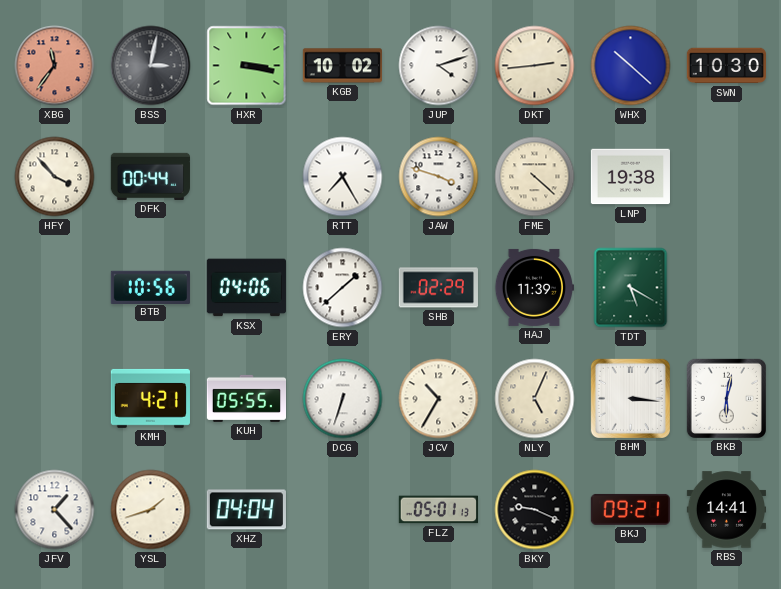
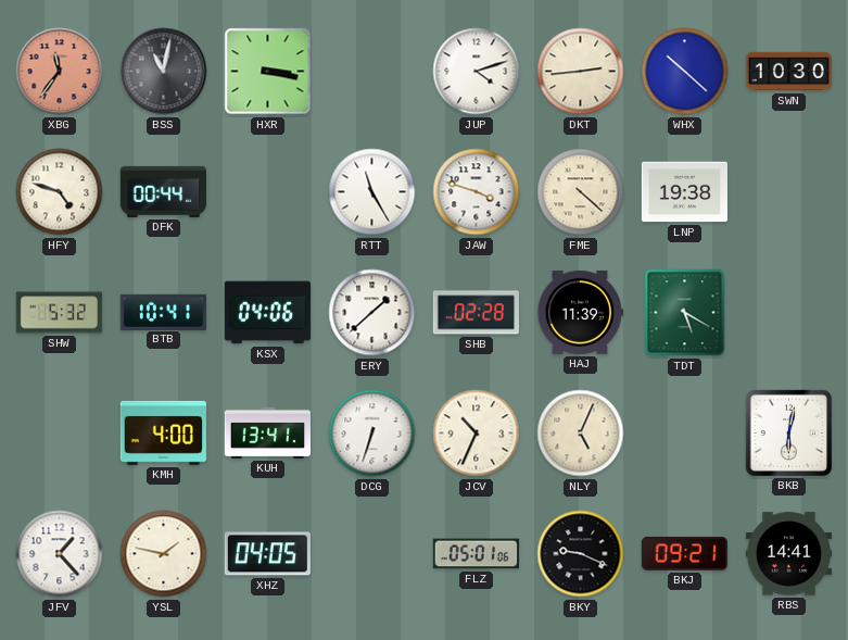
BSS: 3:02 -> 11:02 (164, 72)
KGB: 10:02 -> none (342, 66)
HFY: 3:53 -> 4:48 (60, 192)
RTT: 7:25 -> 11:25 (372, 192)
SHW: none -> 5:32 (59, 313)
BTB: 10:56 -> 10:41 (163, 312)
SHB: 02:29 -> 02:28 (476, 313)
KMH: 4:21 -> 4:00 (163, 432)
KUH: 05:55 -> 13:41 (267, 432)
JCV: 10:35 -> 10:34 (477, 434)
BHM: 3:16 -> none (630, 398)
YSL: 1:42 -> 1:47 (164, 554)
XHZ: 04:04 -> 04:05 (267, 554)
FLZ: 05:01:13 -> 05:01:06 (476, 554)
